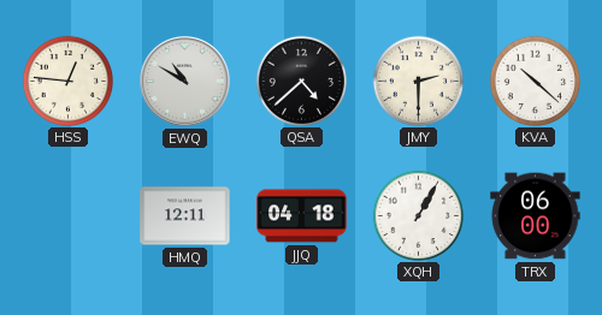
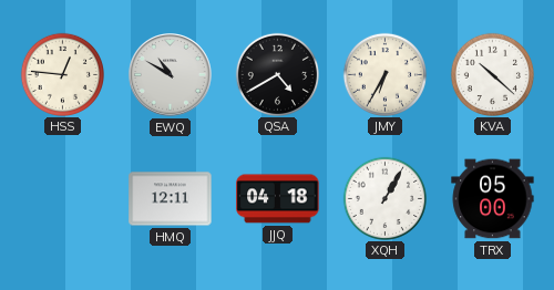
QSA: 4:38 -> 4:40 (277, 74)
JMY: 2:30 -> 6:35 (384, 74)
TRX: 06:00 -> 05:00 (493, 199)
